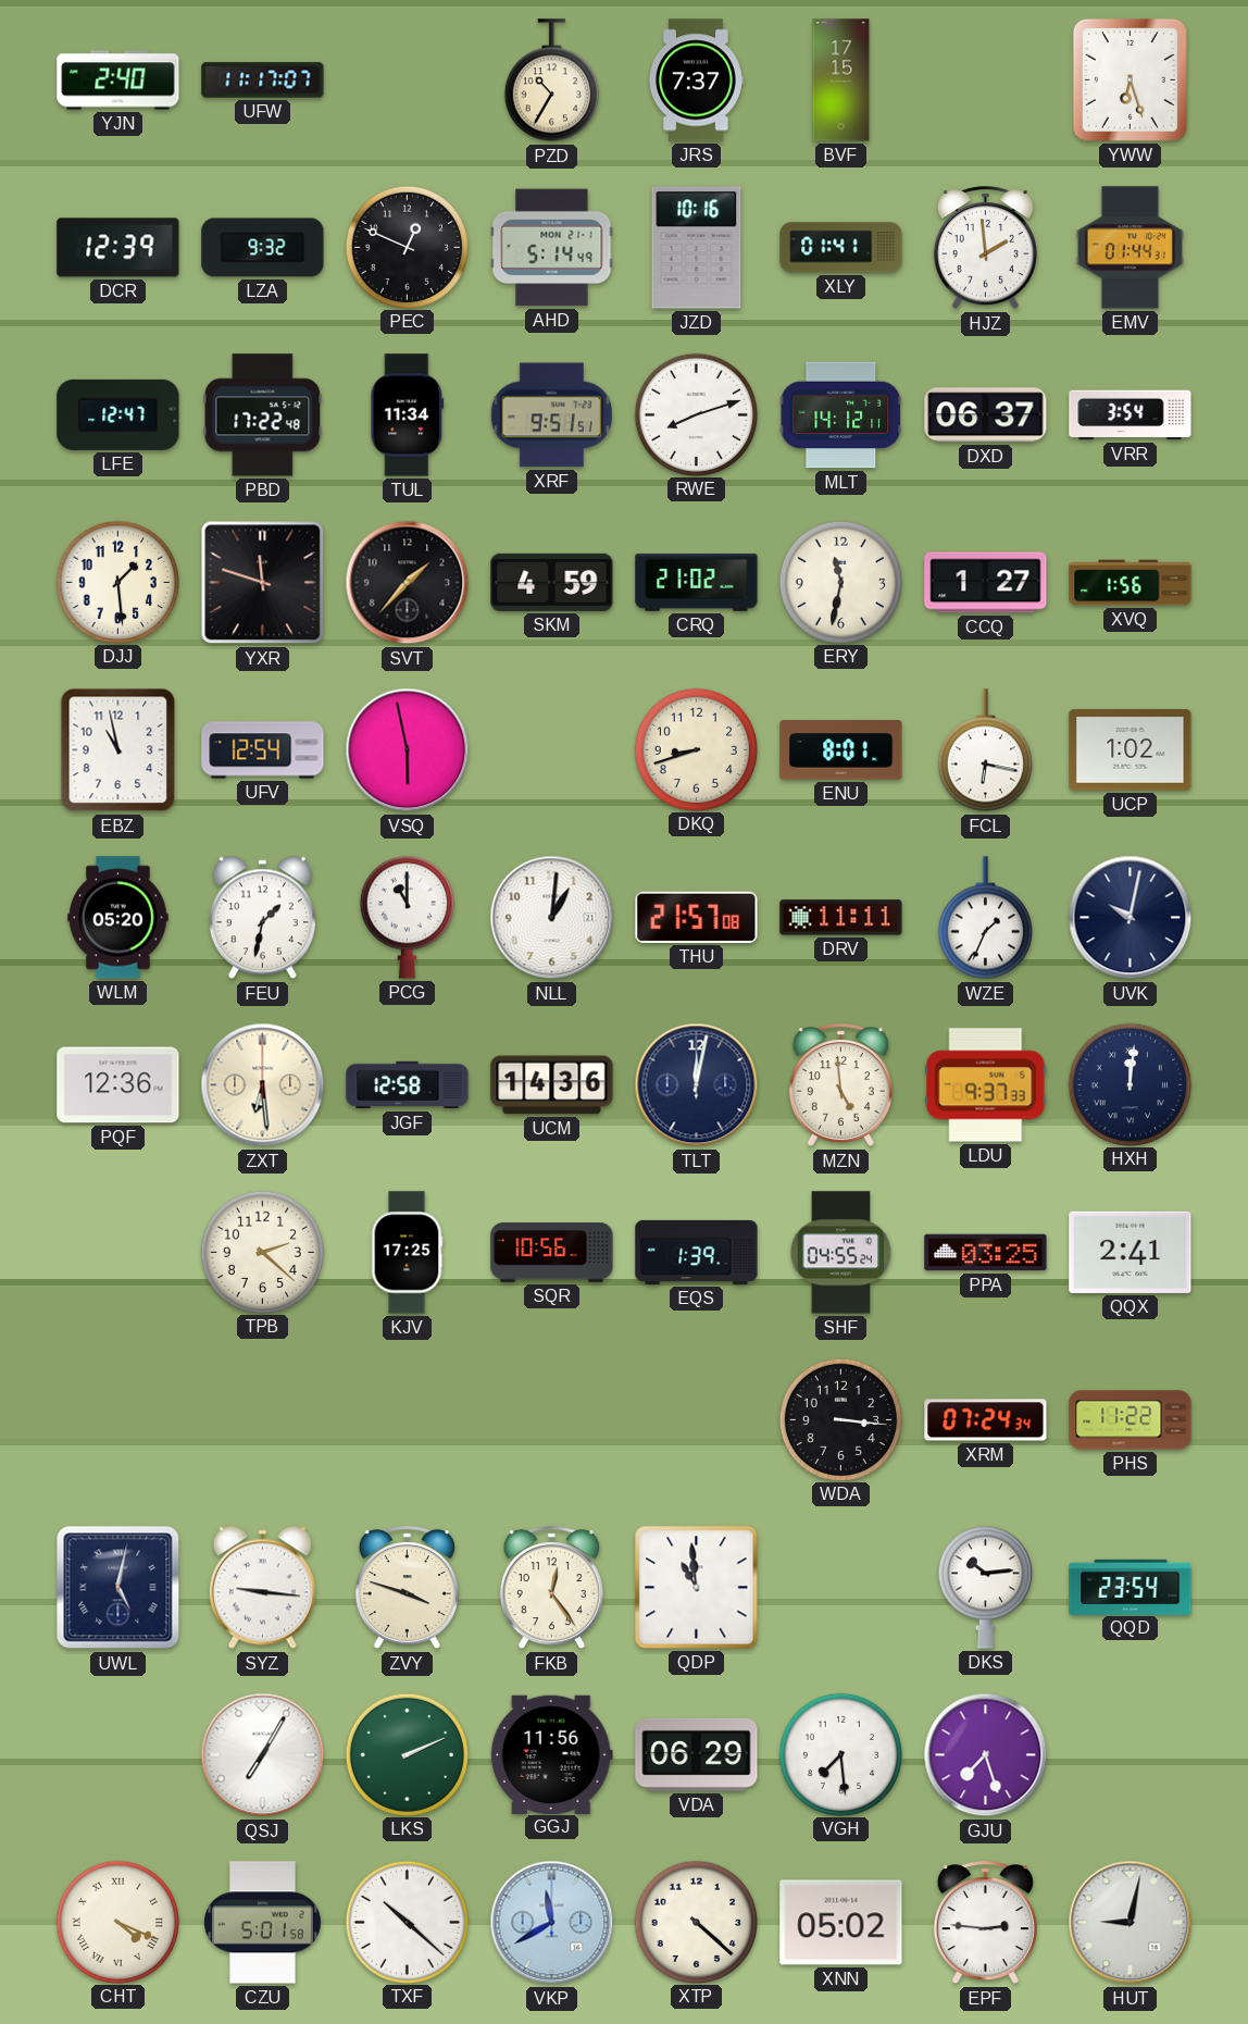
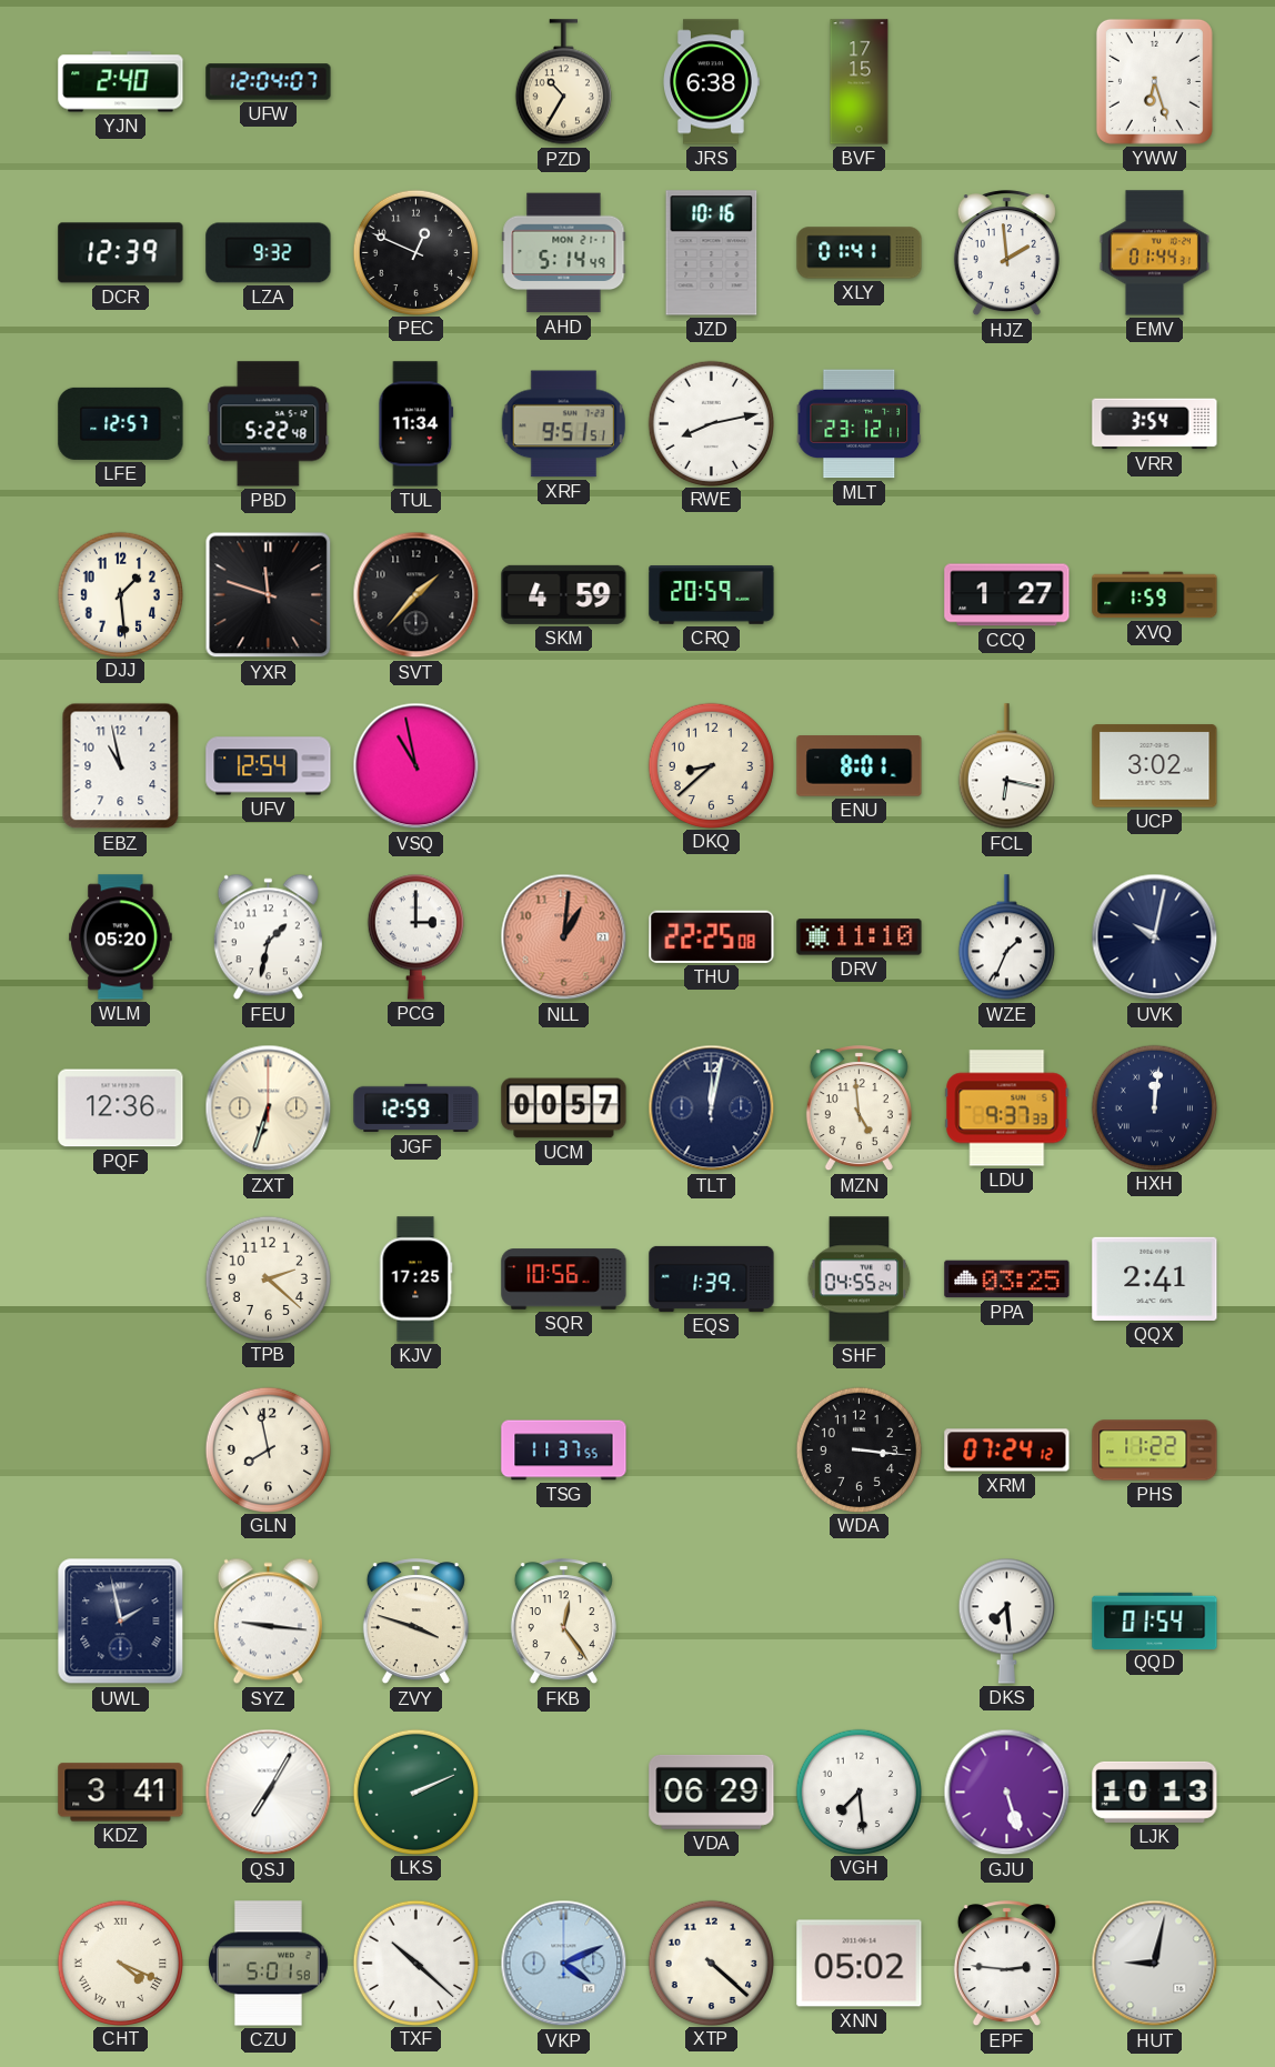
UFW: 11:17 -> 12:04 (269, 82)
JRS: 7:37 -> 6:38 (712, 82)
LFE: 12:47 -> 12:57 (121, 423)
PBD: 17:22 -> 5:22 (269, 424)
RWE: 8:12 -> 8:13 (711, 423)
MLT: 14:12 -> 23:12 (860, 424)
DXD: 06:37 -> none (986, 415)
CRQ: 21:02 -> 20:59 (712, 594)
ERY: 11:32 -> none (840, 582)
XVQ: 1:56 -> 1:59 (1155, 595)
VSQ: 5:58 -> 10:58 (416, 766)
DKQ: 8:42 -> 8:38 (711, 765)
UCP: 1:02 -> 3:02 (1155, 766)
PCG: 11:00 -> 3:00 (415, 936)
NLL dial: white -> salmon (564, 937)
THU: 21:57 -> 22:25 (712, 936)
DRV: 11:11 -> 11:10 (860, 937)
ZXT: 6:29 -> 6:33 (269, 1108)
JGF: 12:58 -> 12:59 (416, 1108)
UCM: 14:36 -> 00:57 (564, 1108)
GLN: none -> 7:58 (268, 1449)
TSG: none -> 11:37 (564, 1451)
XRM: 07:24:34 -> 07:24:12 (1007, 1451)
UWL: 5:02 -> 1:58 (121, 1622)
QDP: 10:59 -> none (697, 1588)
DKS: 10:14 -> 7:29 (1006, 1621)
QQD: 23:54 -> 01:54 (1155, 1621)
KDZ: none -> 3:41 (121, 1793)
GGJ: 11:56 -> none (551, 1754)
GJU: 7:27 -> 5:27 (1007, 1793)
LJK: none -> 10:13 (1155, 1792)
VKP: 11:40 -> 4:11 (564, 1964)
